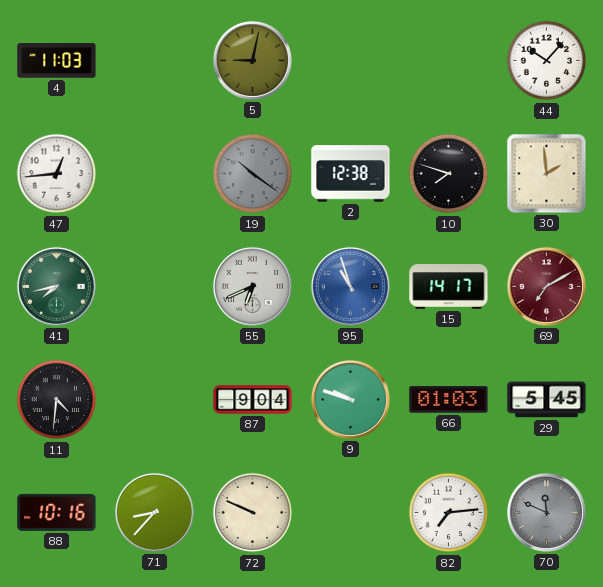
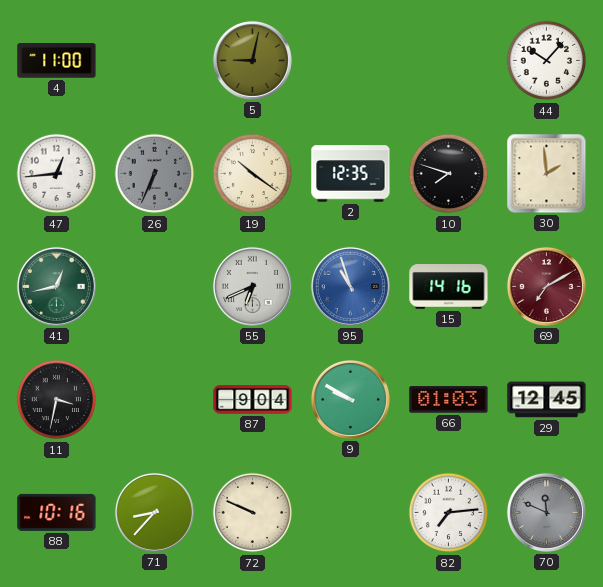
4: 11:03 -> 11:00 (57, 61)
26: none -> 6:34 (155, 174)
19 dial: grey -> cream (253, 174)
2: 12:38 -> 12:35 (351, 174)
41: 7:43 -> 12:43 (56, 286)
15: 14:17 -> 14:16 (449, 287)
11: 4:31 -> 3:32 (57, 400)
9: 9:48 -> 9:50 (350, 399)
29: 5:45 -> 12:45 (547, 400)
